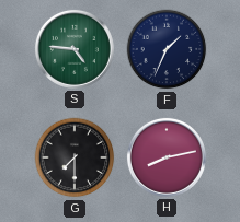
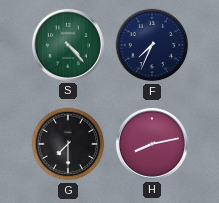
S: 4:46 -> 4:23 (68, 45)
F: 1:34 -> 7:34 (152, 45)
